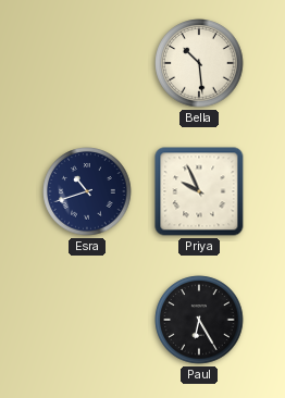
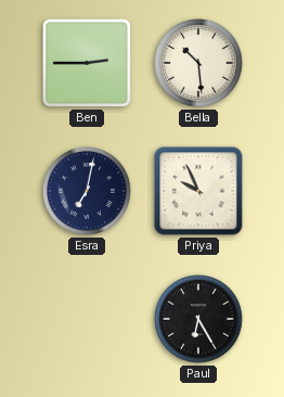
Ben: none -> 2:45 (87, 63)
Esra: 10:42 -> 7:02 (87, 191)
